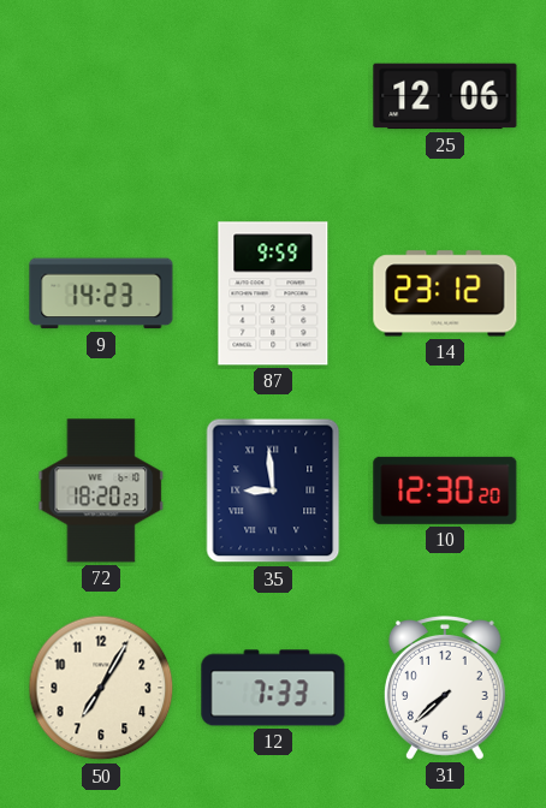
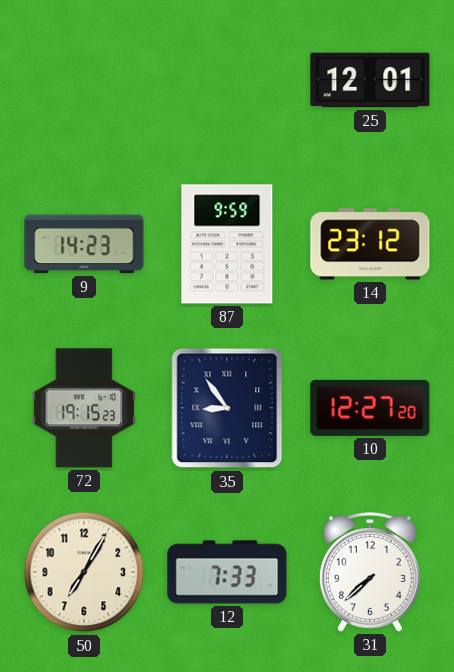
25: 12:06 -> 12:01 (370, 80)
72: 18:20 -> 19:15 (84, 408)
35: 8:59 -> 8:54 (227, 408)
10: 12:30 -> 12:27 (370, 408)
